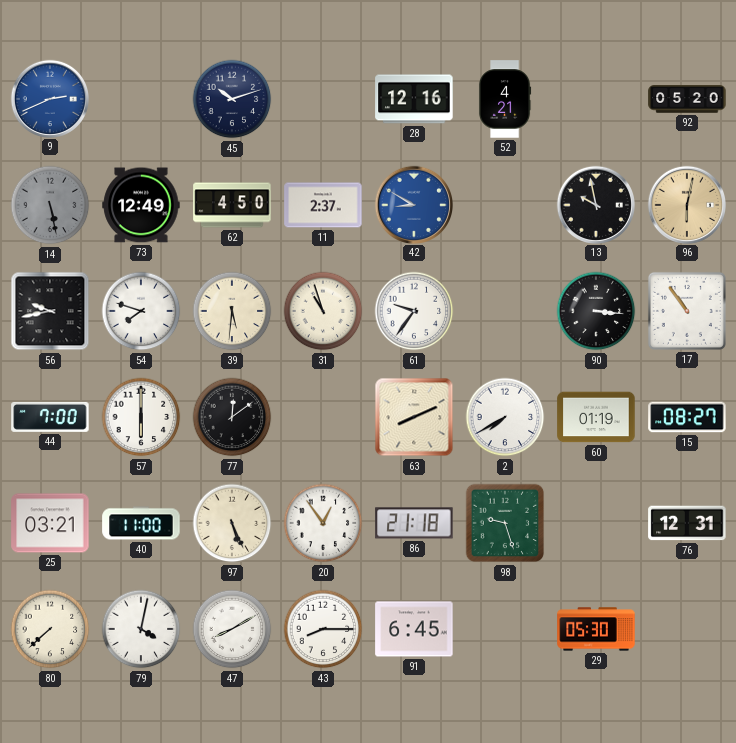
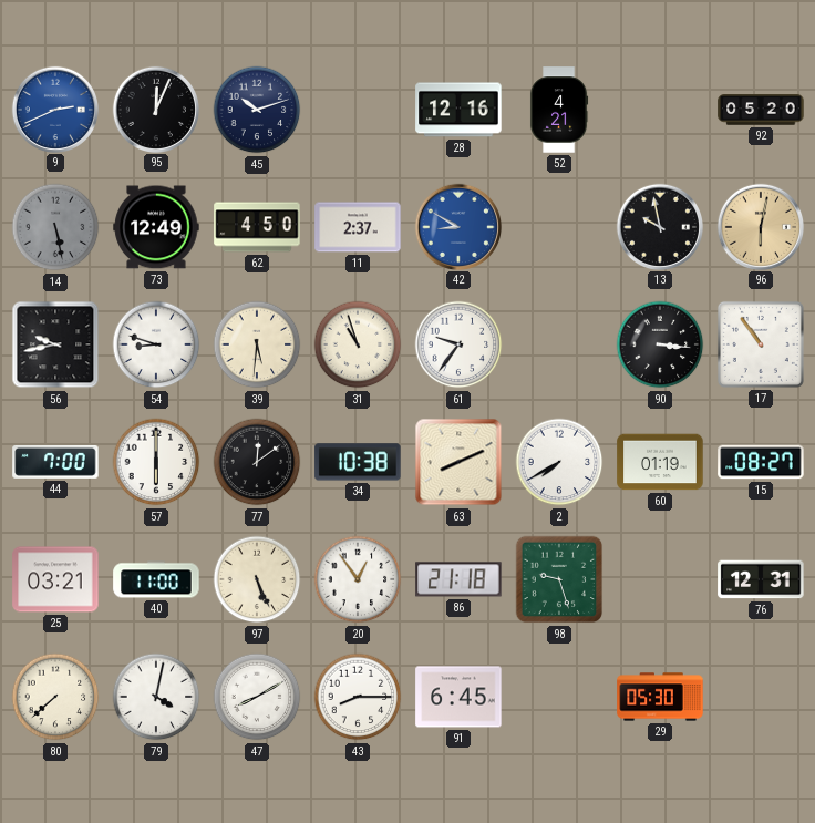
95: none -> 12:04 (155, 109)
54: 7:48 -> 8:48 (156, 344)
34: none -> 10:38 (358, 462)
